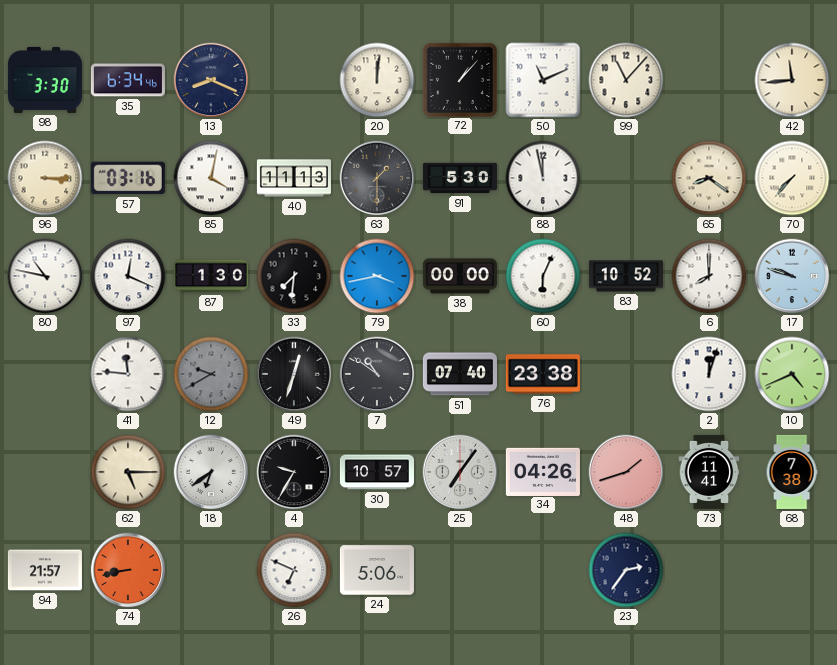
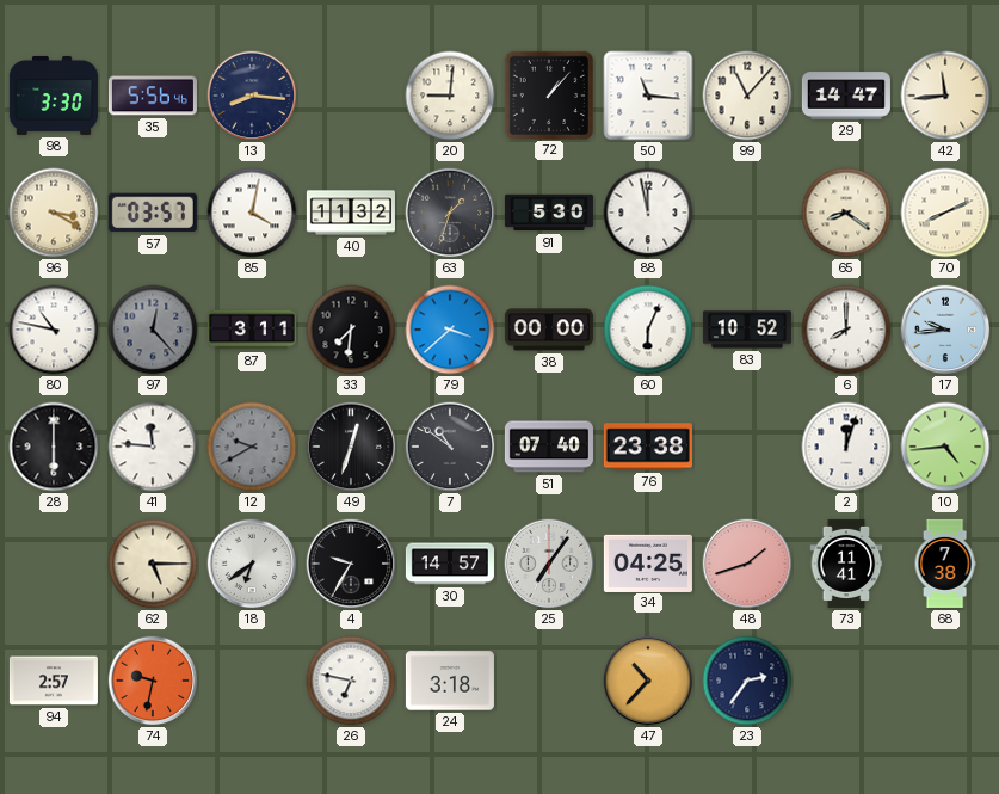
35: 6:34 -> 5:56 (153, 96)
13: 8:19 -> 8:16 (252, 96)
20: 12:01 -> 9:01 (450, 96)
50: 11:11 -> 11:16 (648, 96)
29: none -> 14:47 (846, 96)
96: 3:15 -> 3:20 (54, 213)
57: 03:16 -> 03:57 (153, 213)
40: 11:13 -> 11:32 (351, 213)
63: 1:30 -> 1:33 (450, 213)
70: 7:37 -> 8:11 (945, 213)
97: 12:19 -> 12:23 (153, 330)
97 dial: white -> grey (153, 330)
87: 1:30 -> 3:11 (252, 330)
79: 3:43 -> 3:38 (450, 330)
17: 9:48 -> 9:44 (945, 330)
28: none -> 6:00 (54, 447)
10: 4:41 -> 4:44 (945, 447)
30: 10:57 -> 14:57 (450, 564)
34: 04:26 -> 04:25 (648, 562)
94: 21:57 -> 2:57 (54, 681)
74: 8:43 -> 9:32 (153, 681)
26: 6:49 -> 6:47 (351, 681)
24: 5:06 -> 3:18 (450, 681)
47: none -> 10:37 (648, 681)
